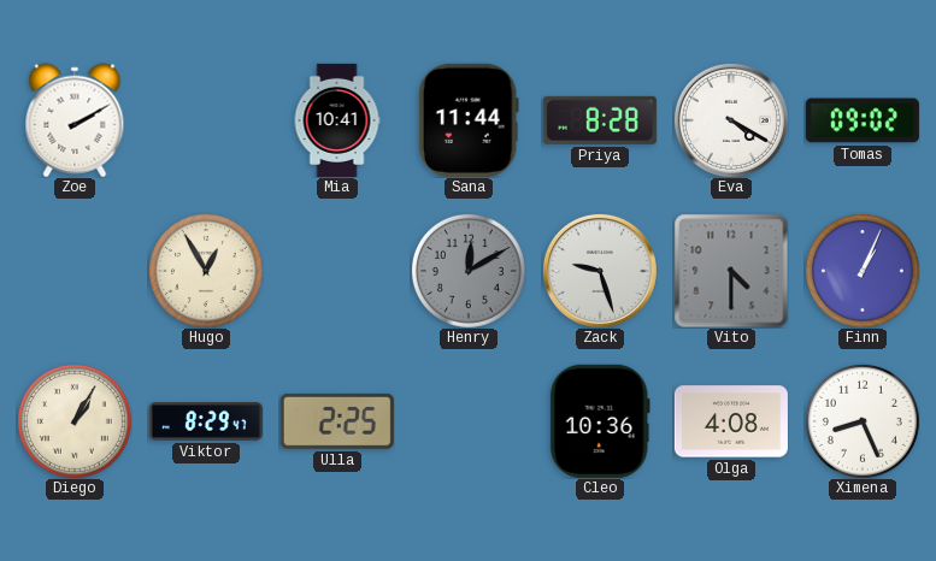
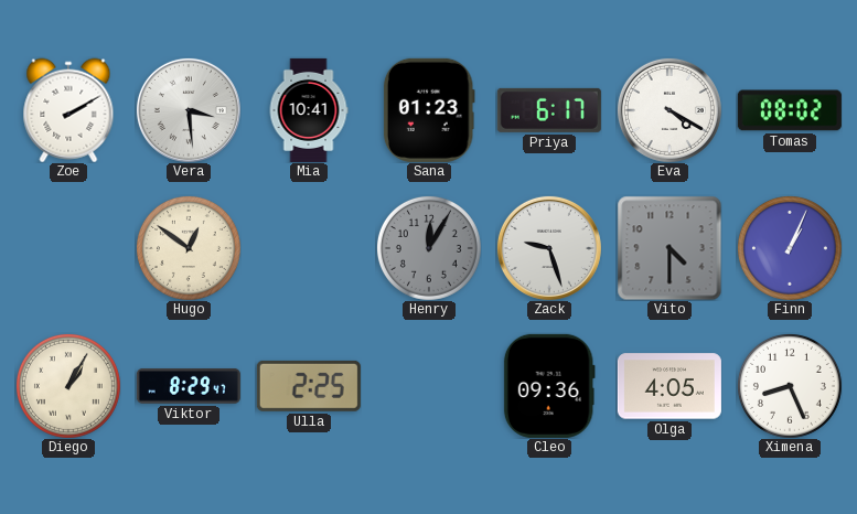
Vera: none -> 3:29 (189, 110)
Sana: 11:44 -> 01:23 (429, 110)
Priya: 8:28 -> 6:17 (549, 110)
Tomas: 09:02 -> 08:02 (790, 110)
Hugo: 12:55 -> 12:51 (189, 248)
Henry: 12:10 -> 12:05 (429, 248)
Cleo: 10:36 -> 09:36 (549, 386)
Olga: 4:08 -> 4:05 (669, 386)
